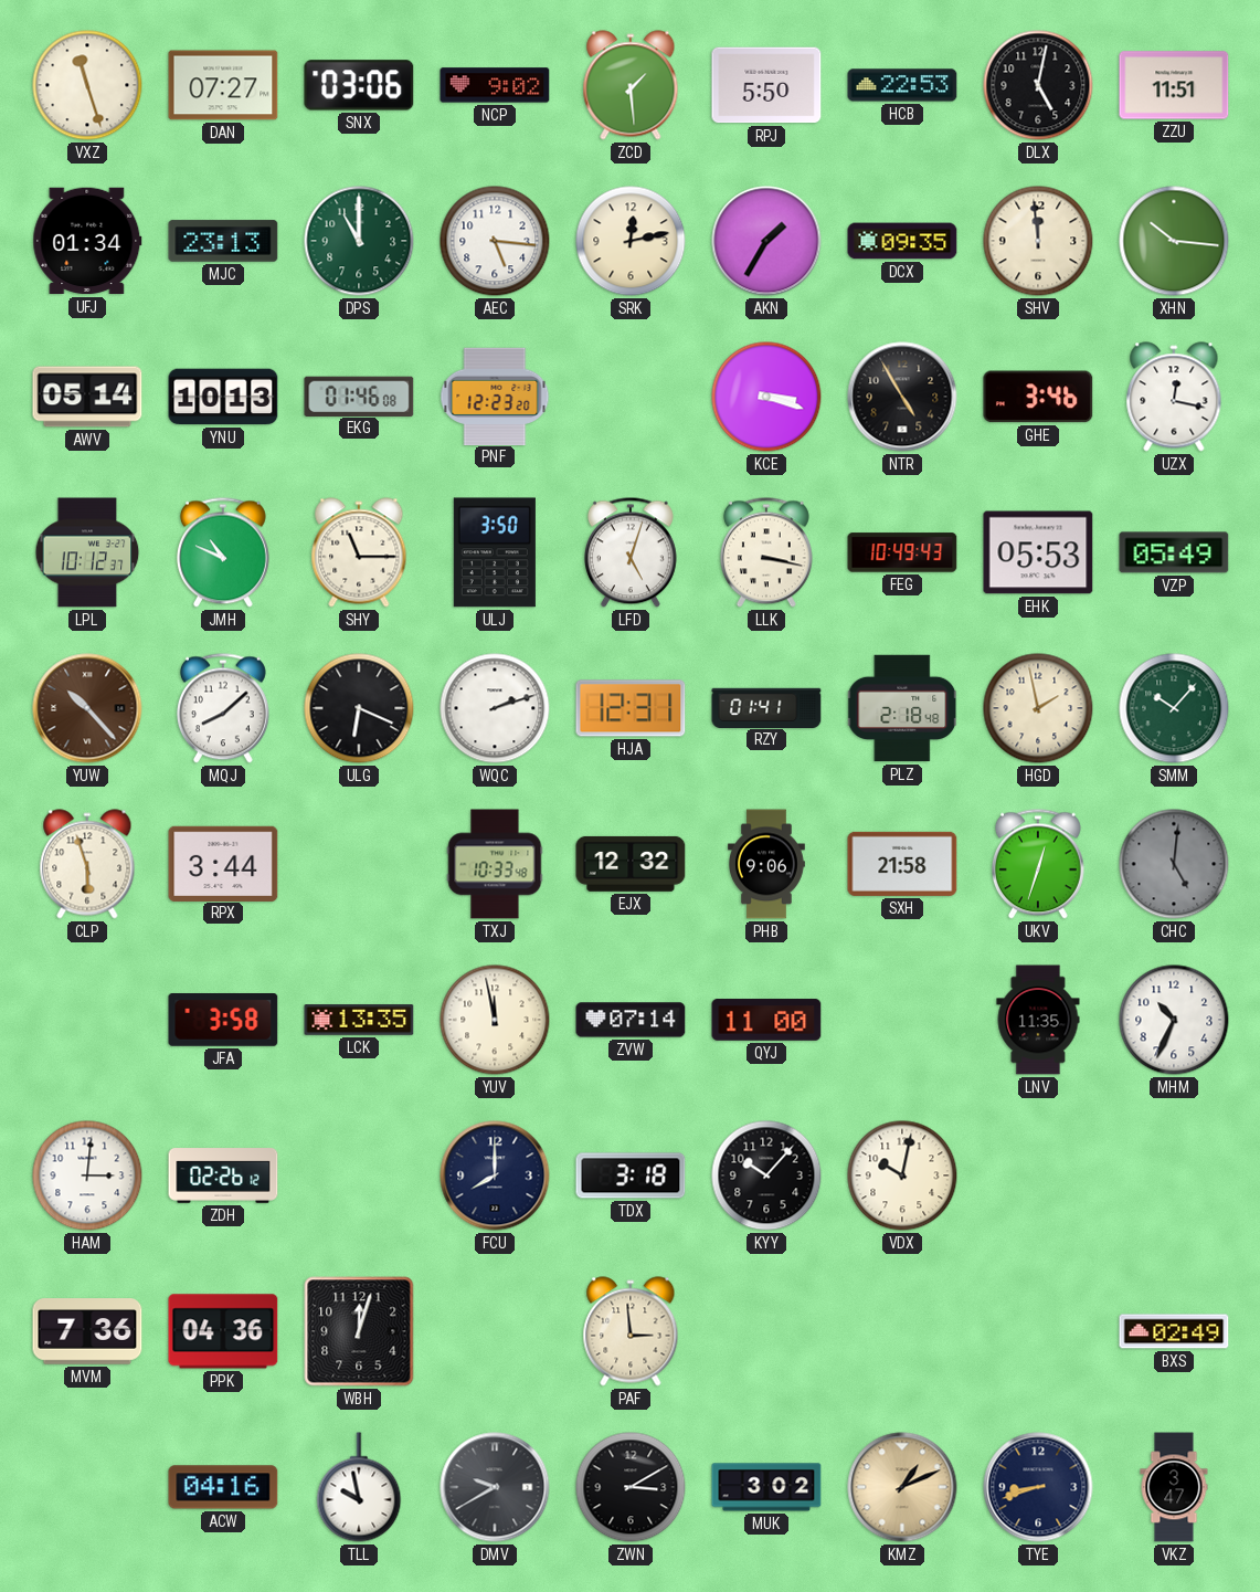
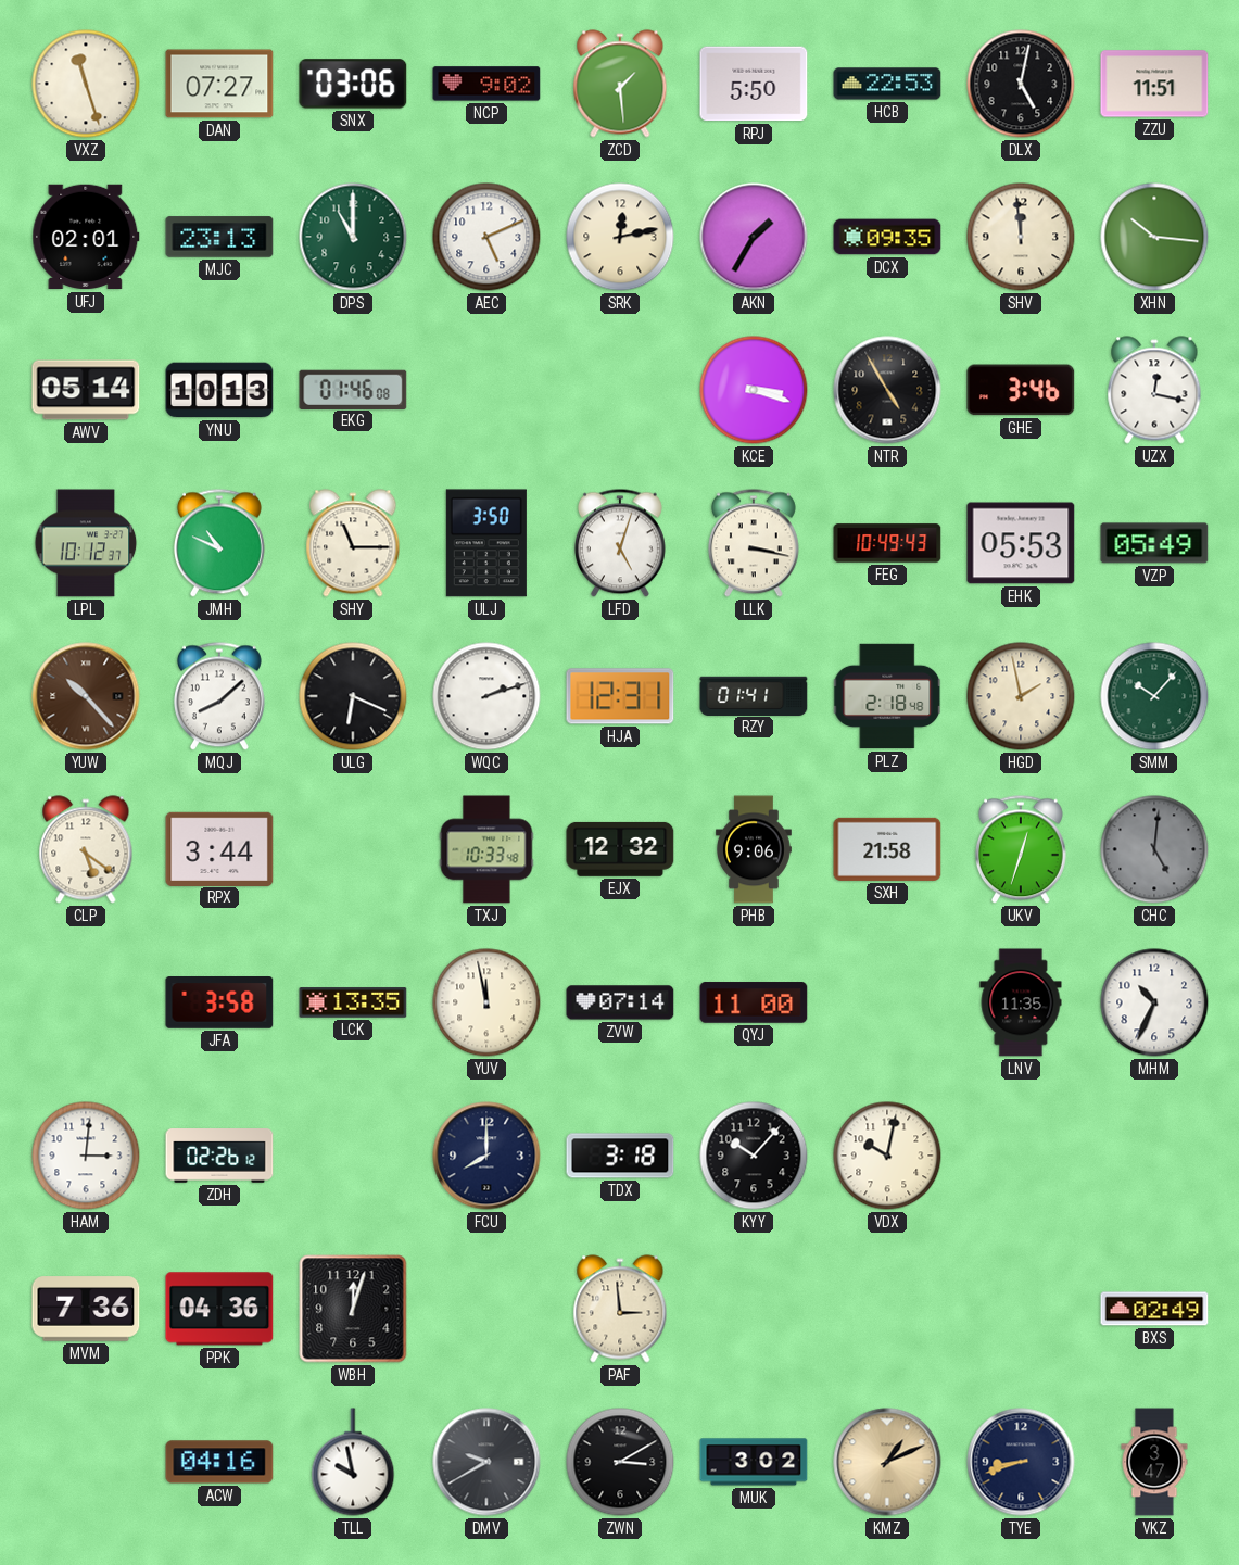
UFJ: 01:34 -> 02:01 (86, 237)
AEC: 5:16 -> 5:11 (486, 237)
PNF: 12:23 -> none (495, 396)
CLP: 5:57 -> 5:21 (86, 849)
